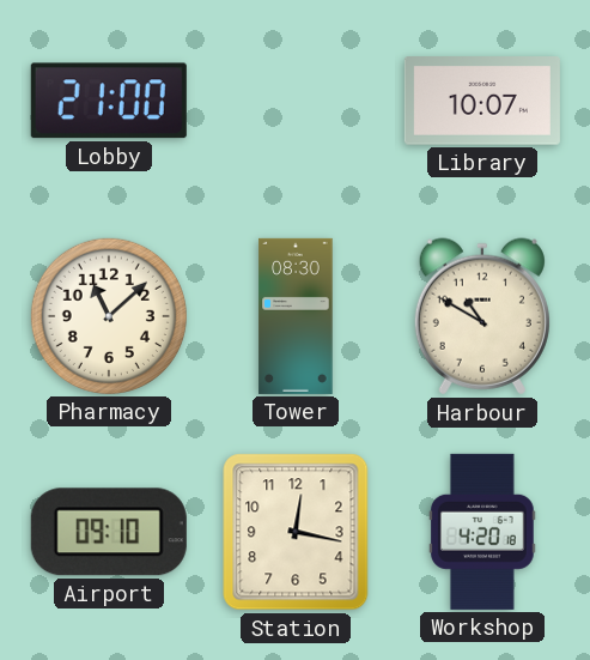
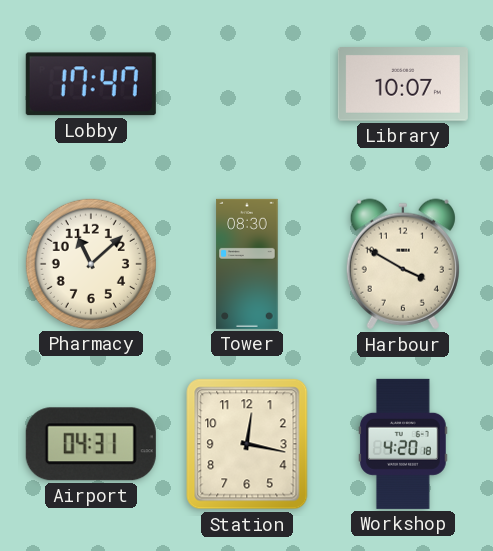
Lobby: 21:00 -> 17:47 (91, 84)
Harbour: 10:50 -> 3:50 (403, 264)
Airport: 09:10 -> 04:31 (91, 444)
